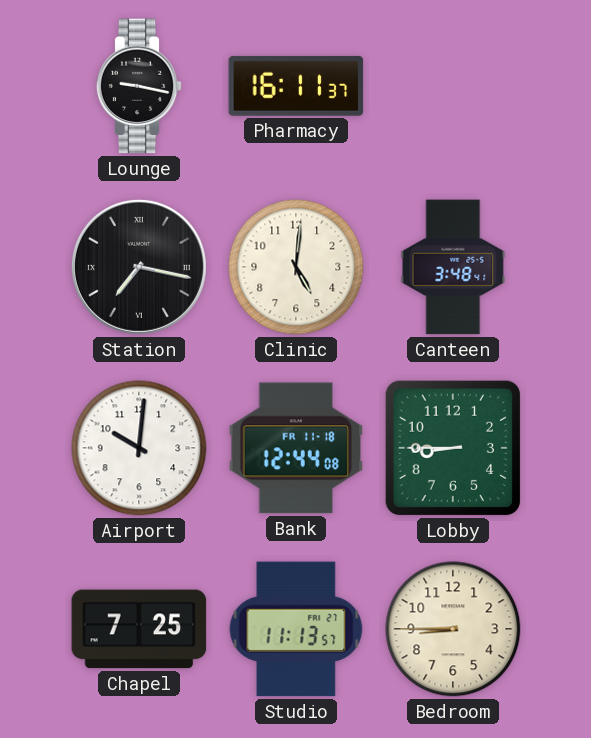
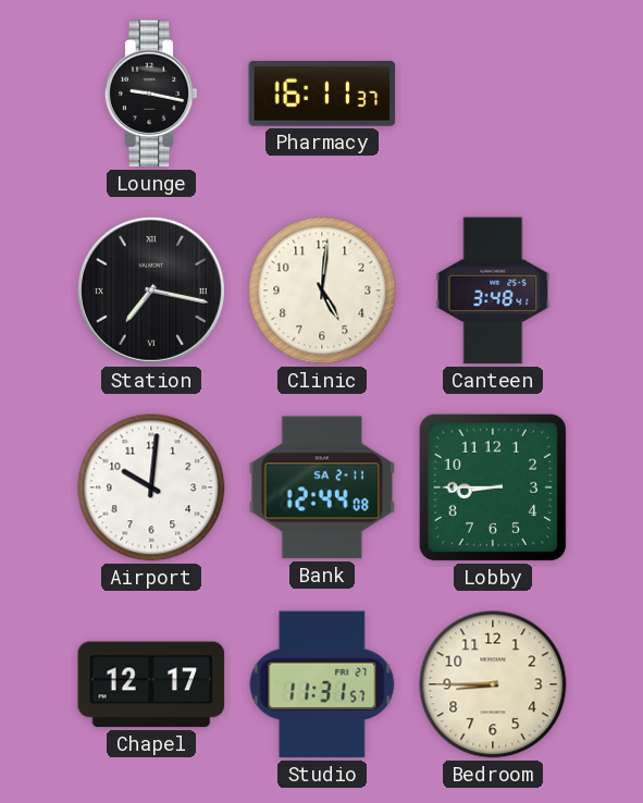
Bank date: FR 11-18 -> SA 2-11 (322, 487)
Chapel: 7:25 -> 12:17 (151, 684)
Studio: 11:13 -> 11:31 (322, 684)
